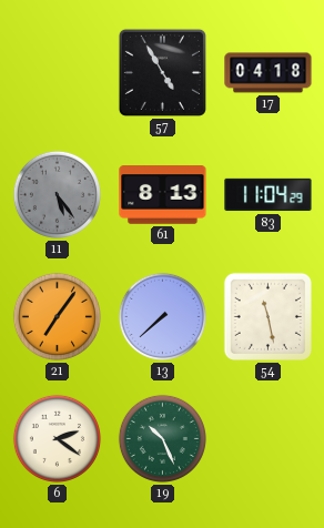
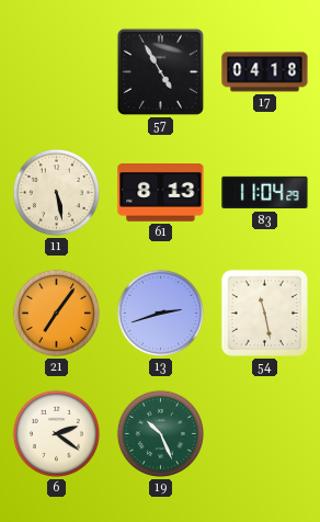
11: 5:24 -> 5:28 (56, 192)
11 dial: grey -> cream (56, 192)
13: 7:38 -> 2:42 (160, 313)
